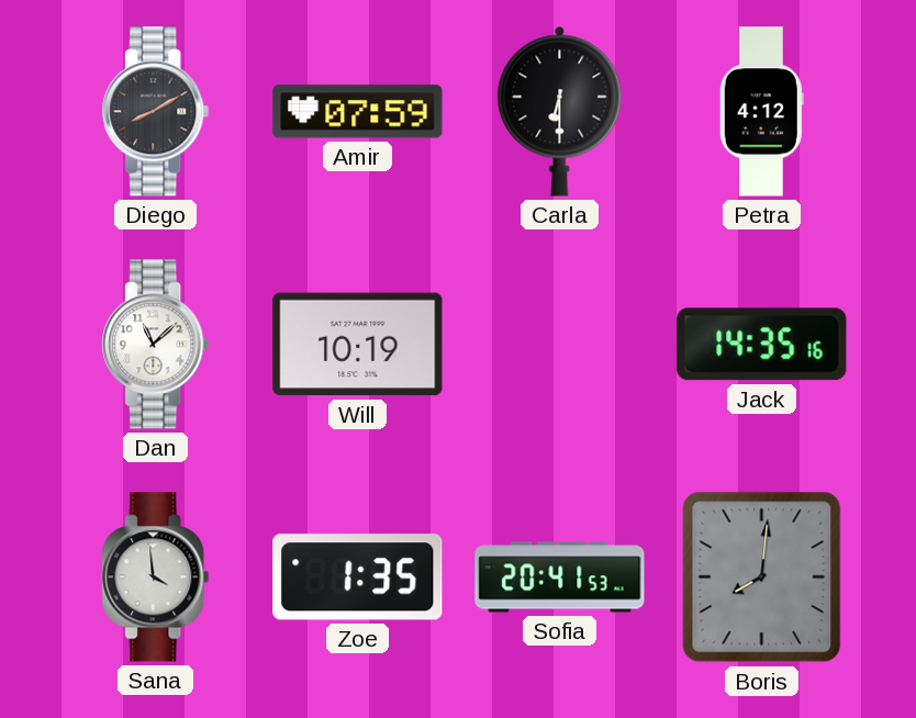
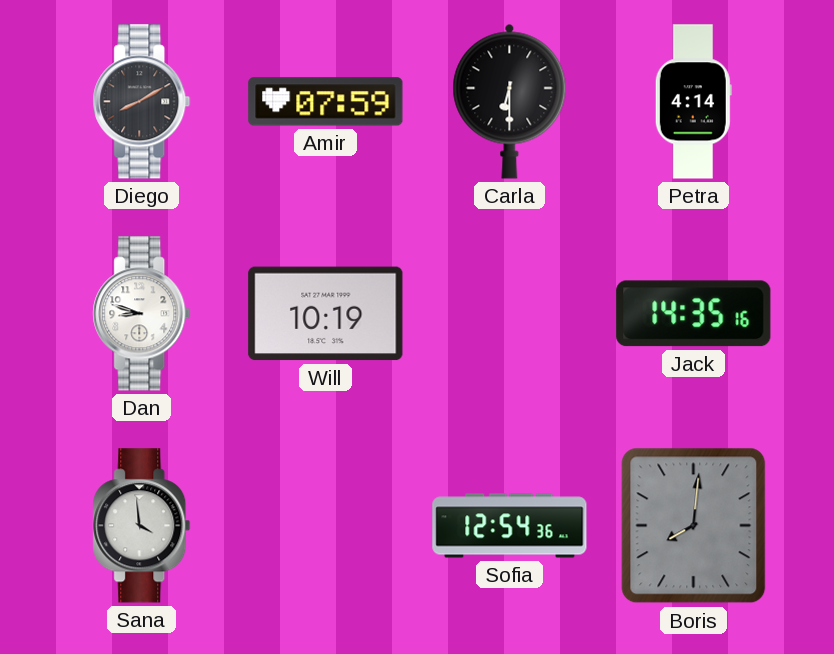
Petra: 4:12 -> 4:14 (693, 102)
Dan: 11:08 -> 8:48 (142, 314)
Zoe: 1:35 -> none (358, 577)
Sofia: 20:41 -> 12:54 (510, 526)
